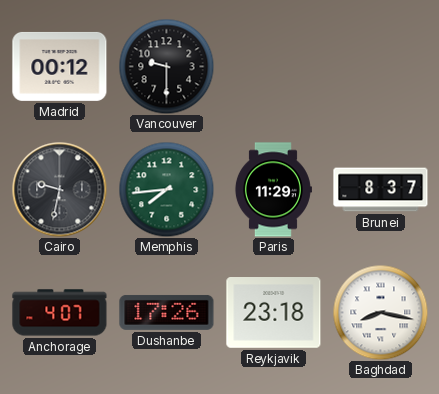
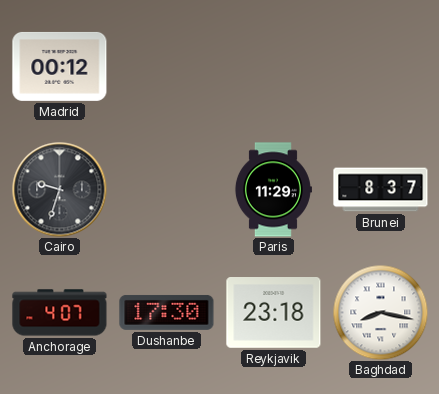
Vancouver: 9:30 -> none (166, 66)
Cairo: 9:32 -> 9:33 (59, 189)
Memphis: 7:44 -> none (166, 189)
Dushanbe: 17:26 -> 17:30 (167, 312)
